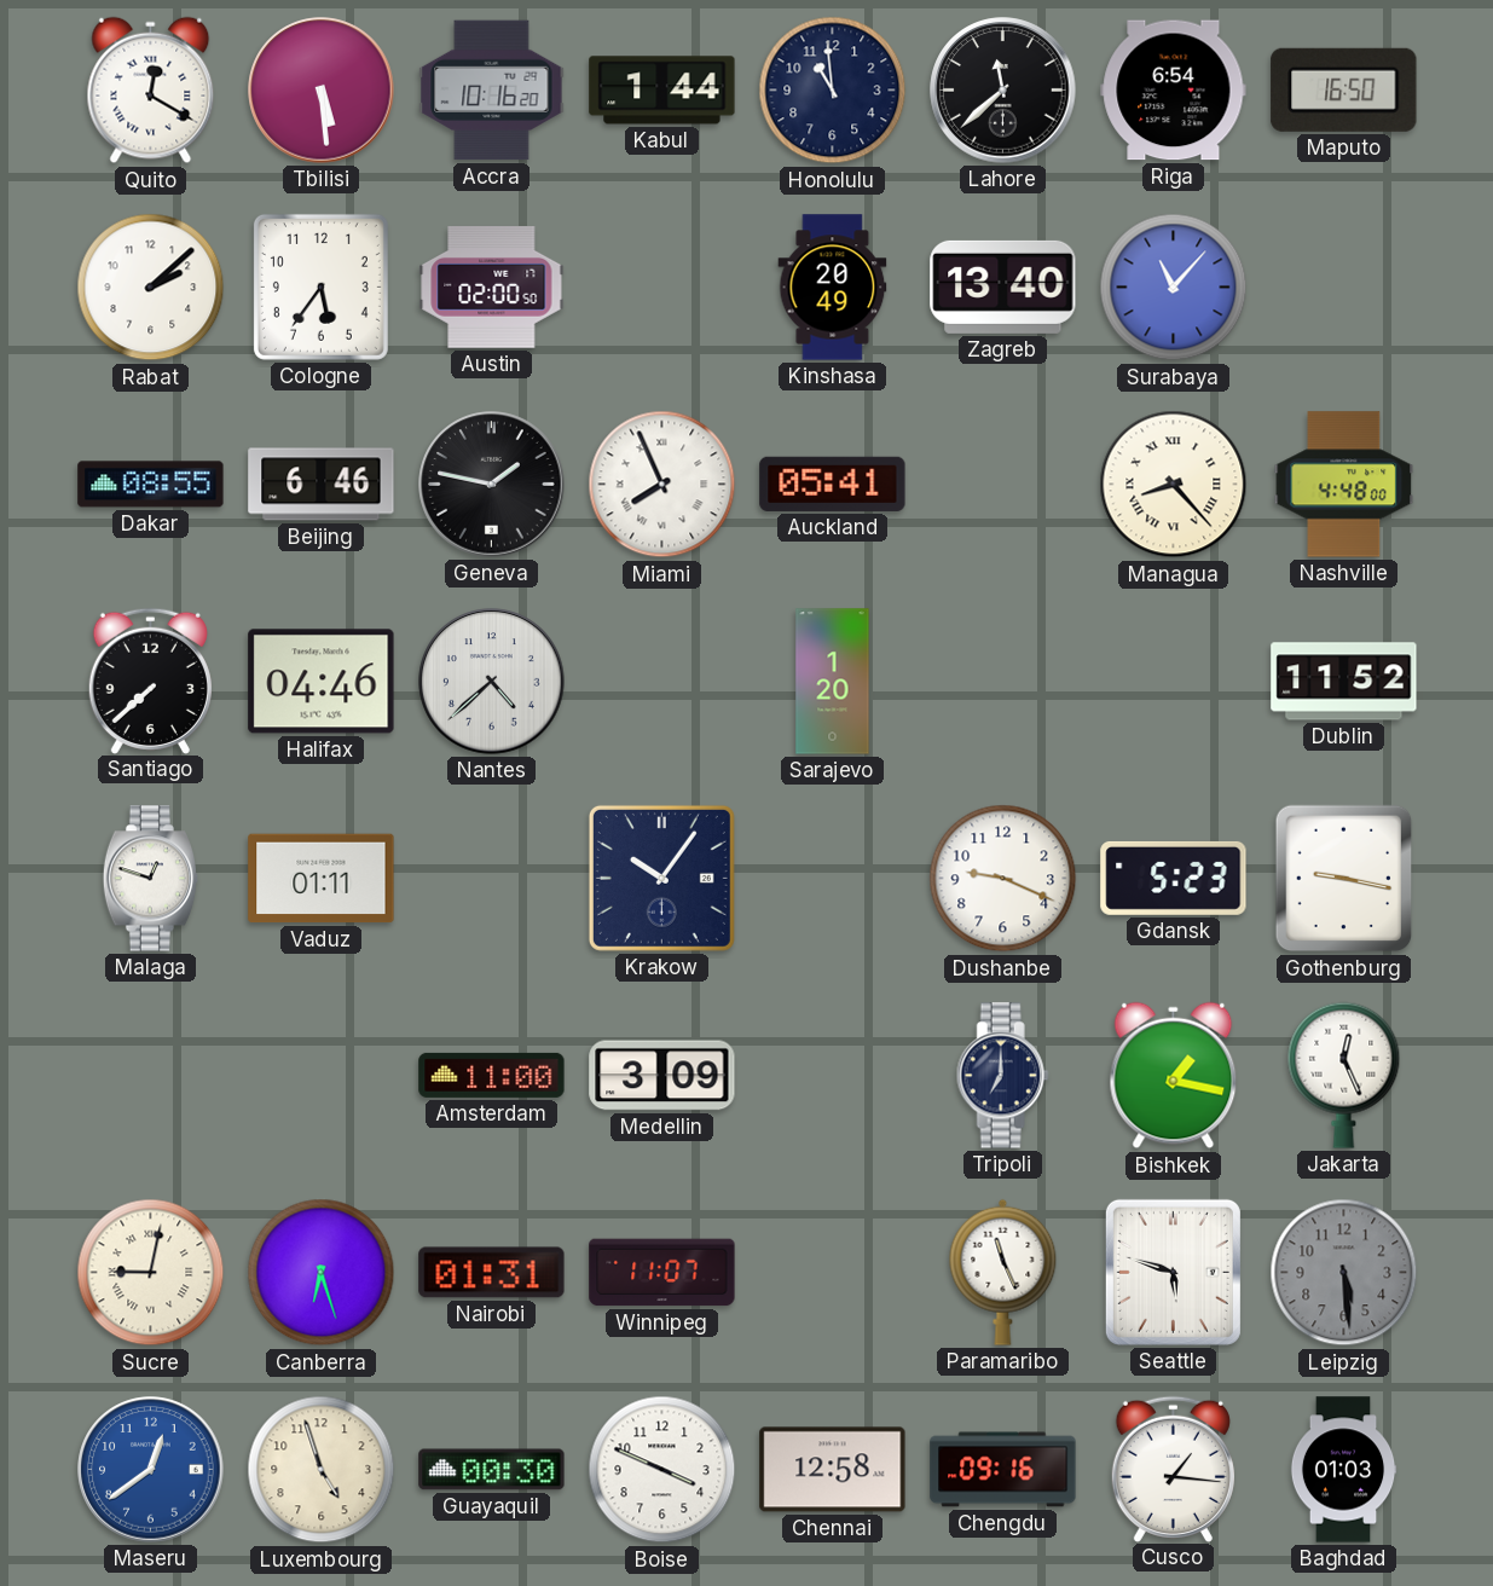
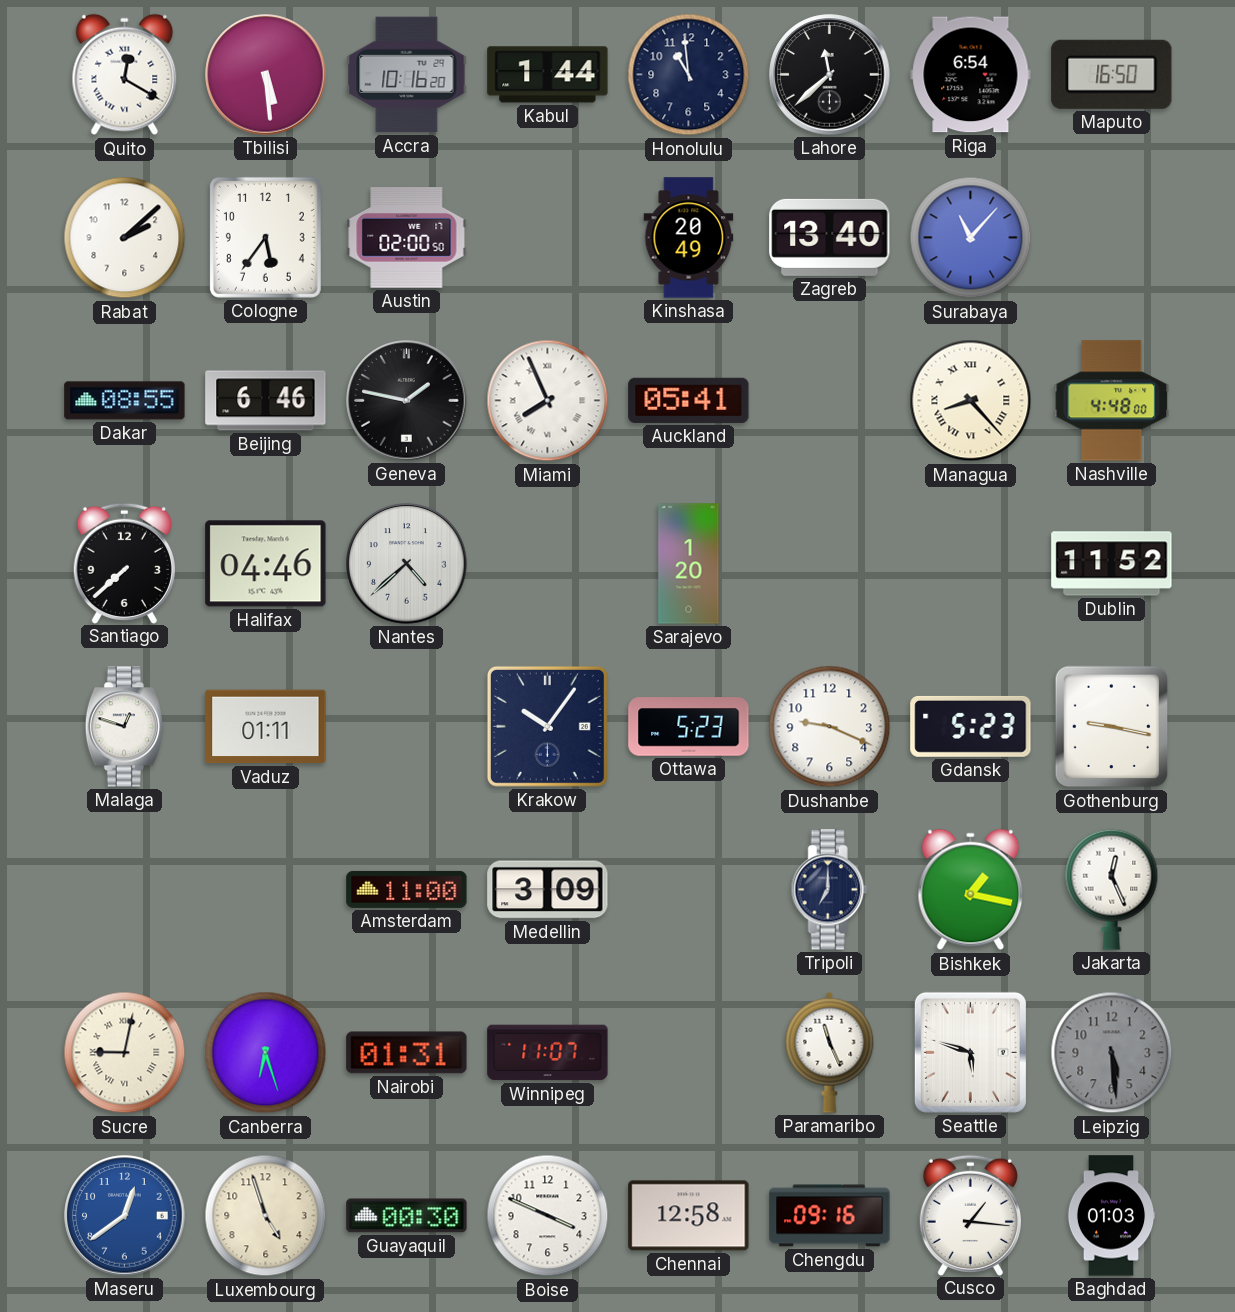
Ottawa: none -> 5:23 (689, 727)
